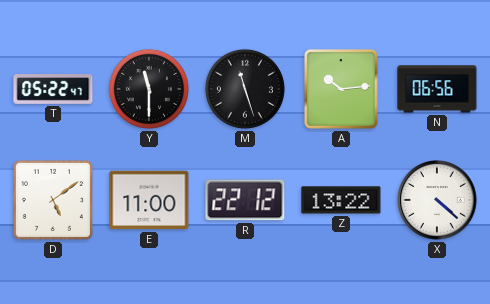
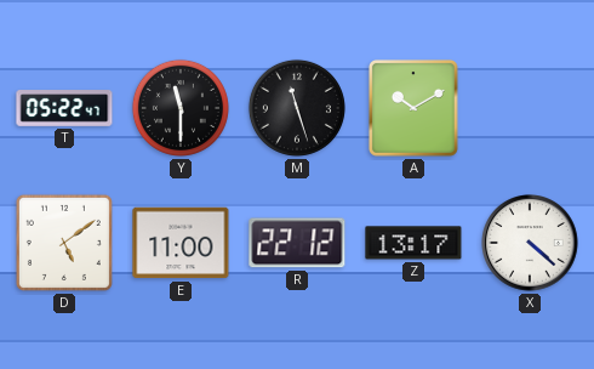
A: 10:14 -> 10:10 (413, 108)
N: 06:56 -> none (437, 89)
Z: 13:22 -> 13:17 (413, 243)
